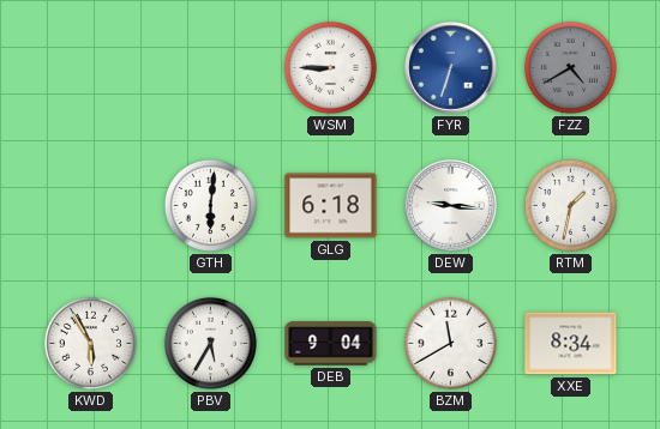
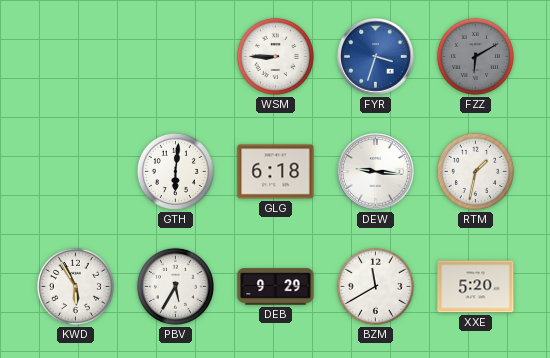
FYR: 6:33 -> 3:33 (376, 57)
FZZ: 4:40 -> 6:10 (475, 56)
DEB: 9:04 -> 9:29 (276, 287)
XXE: 8:34 -> 5:20 (476, 287)
